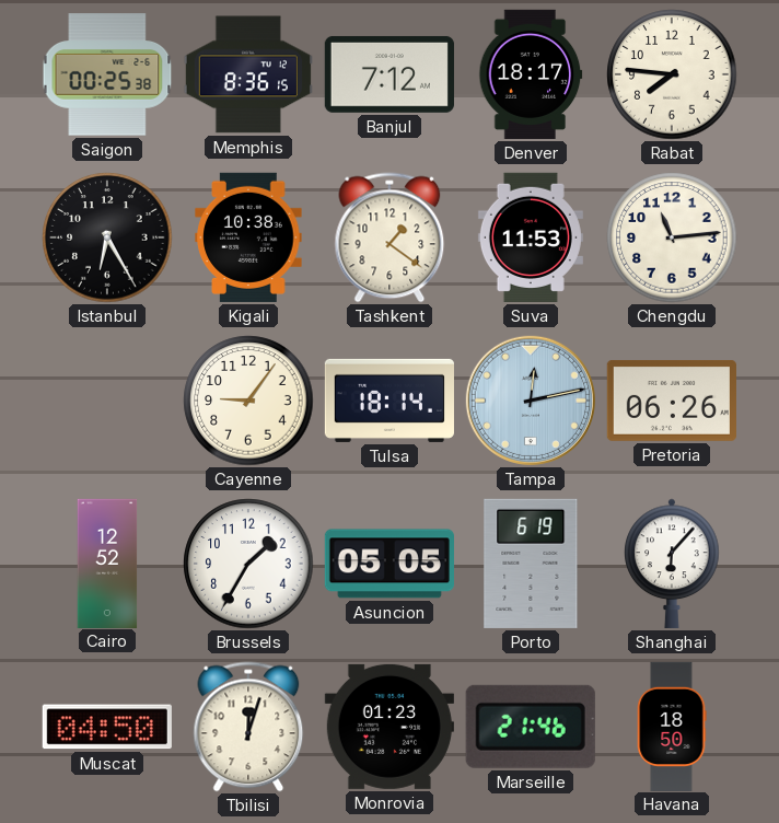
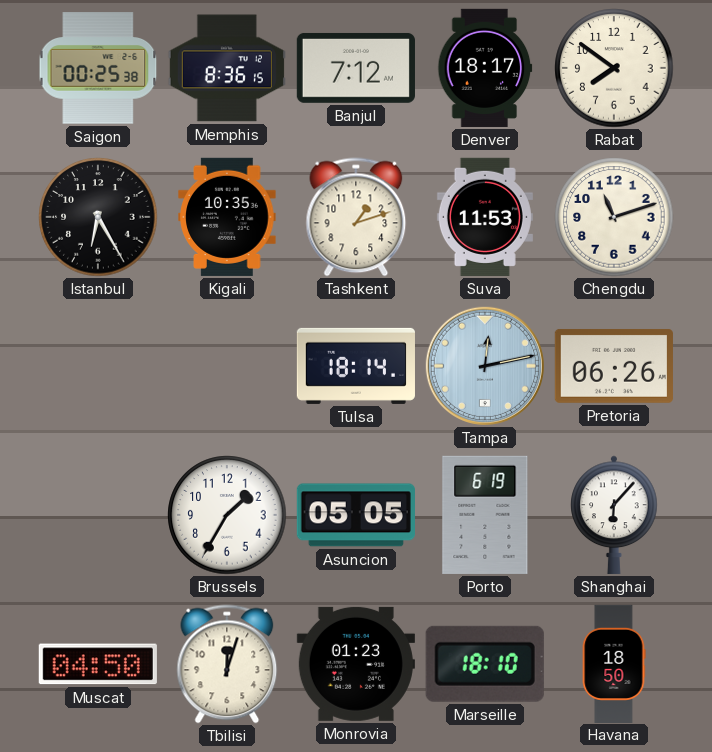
Rabat: 7:46 -> 7:51 (614, 68)
Kigali: 10:38 -> 10:35 (227, 217)
Tashkent: 1:21 -> 1:12 (356, 217)
Chengdu: 11:14 -> 11:12 (614, 217)
Cayenne: 9:06 -> none (248, 401)
Cairo: 12:52 -> none (107, 563)
Marseille: 21:46 -> 18:10 (485, 664)
